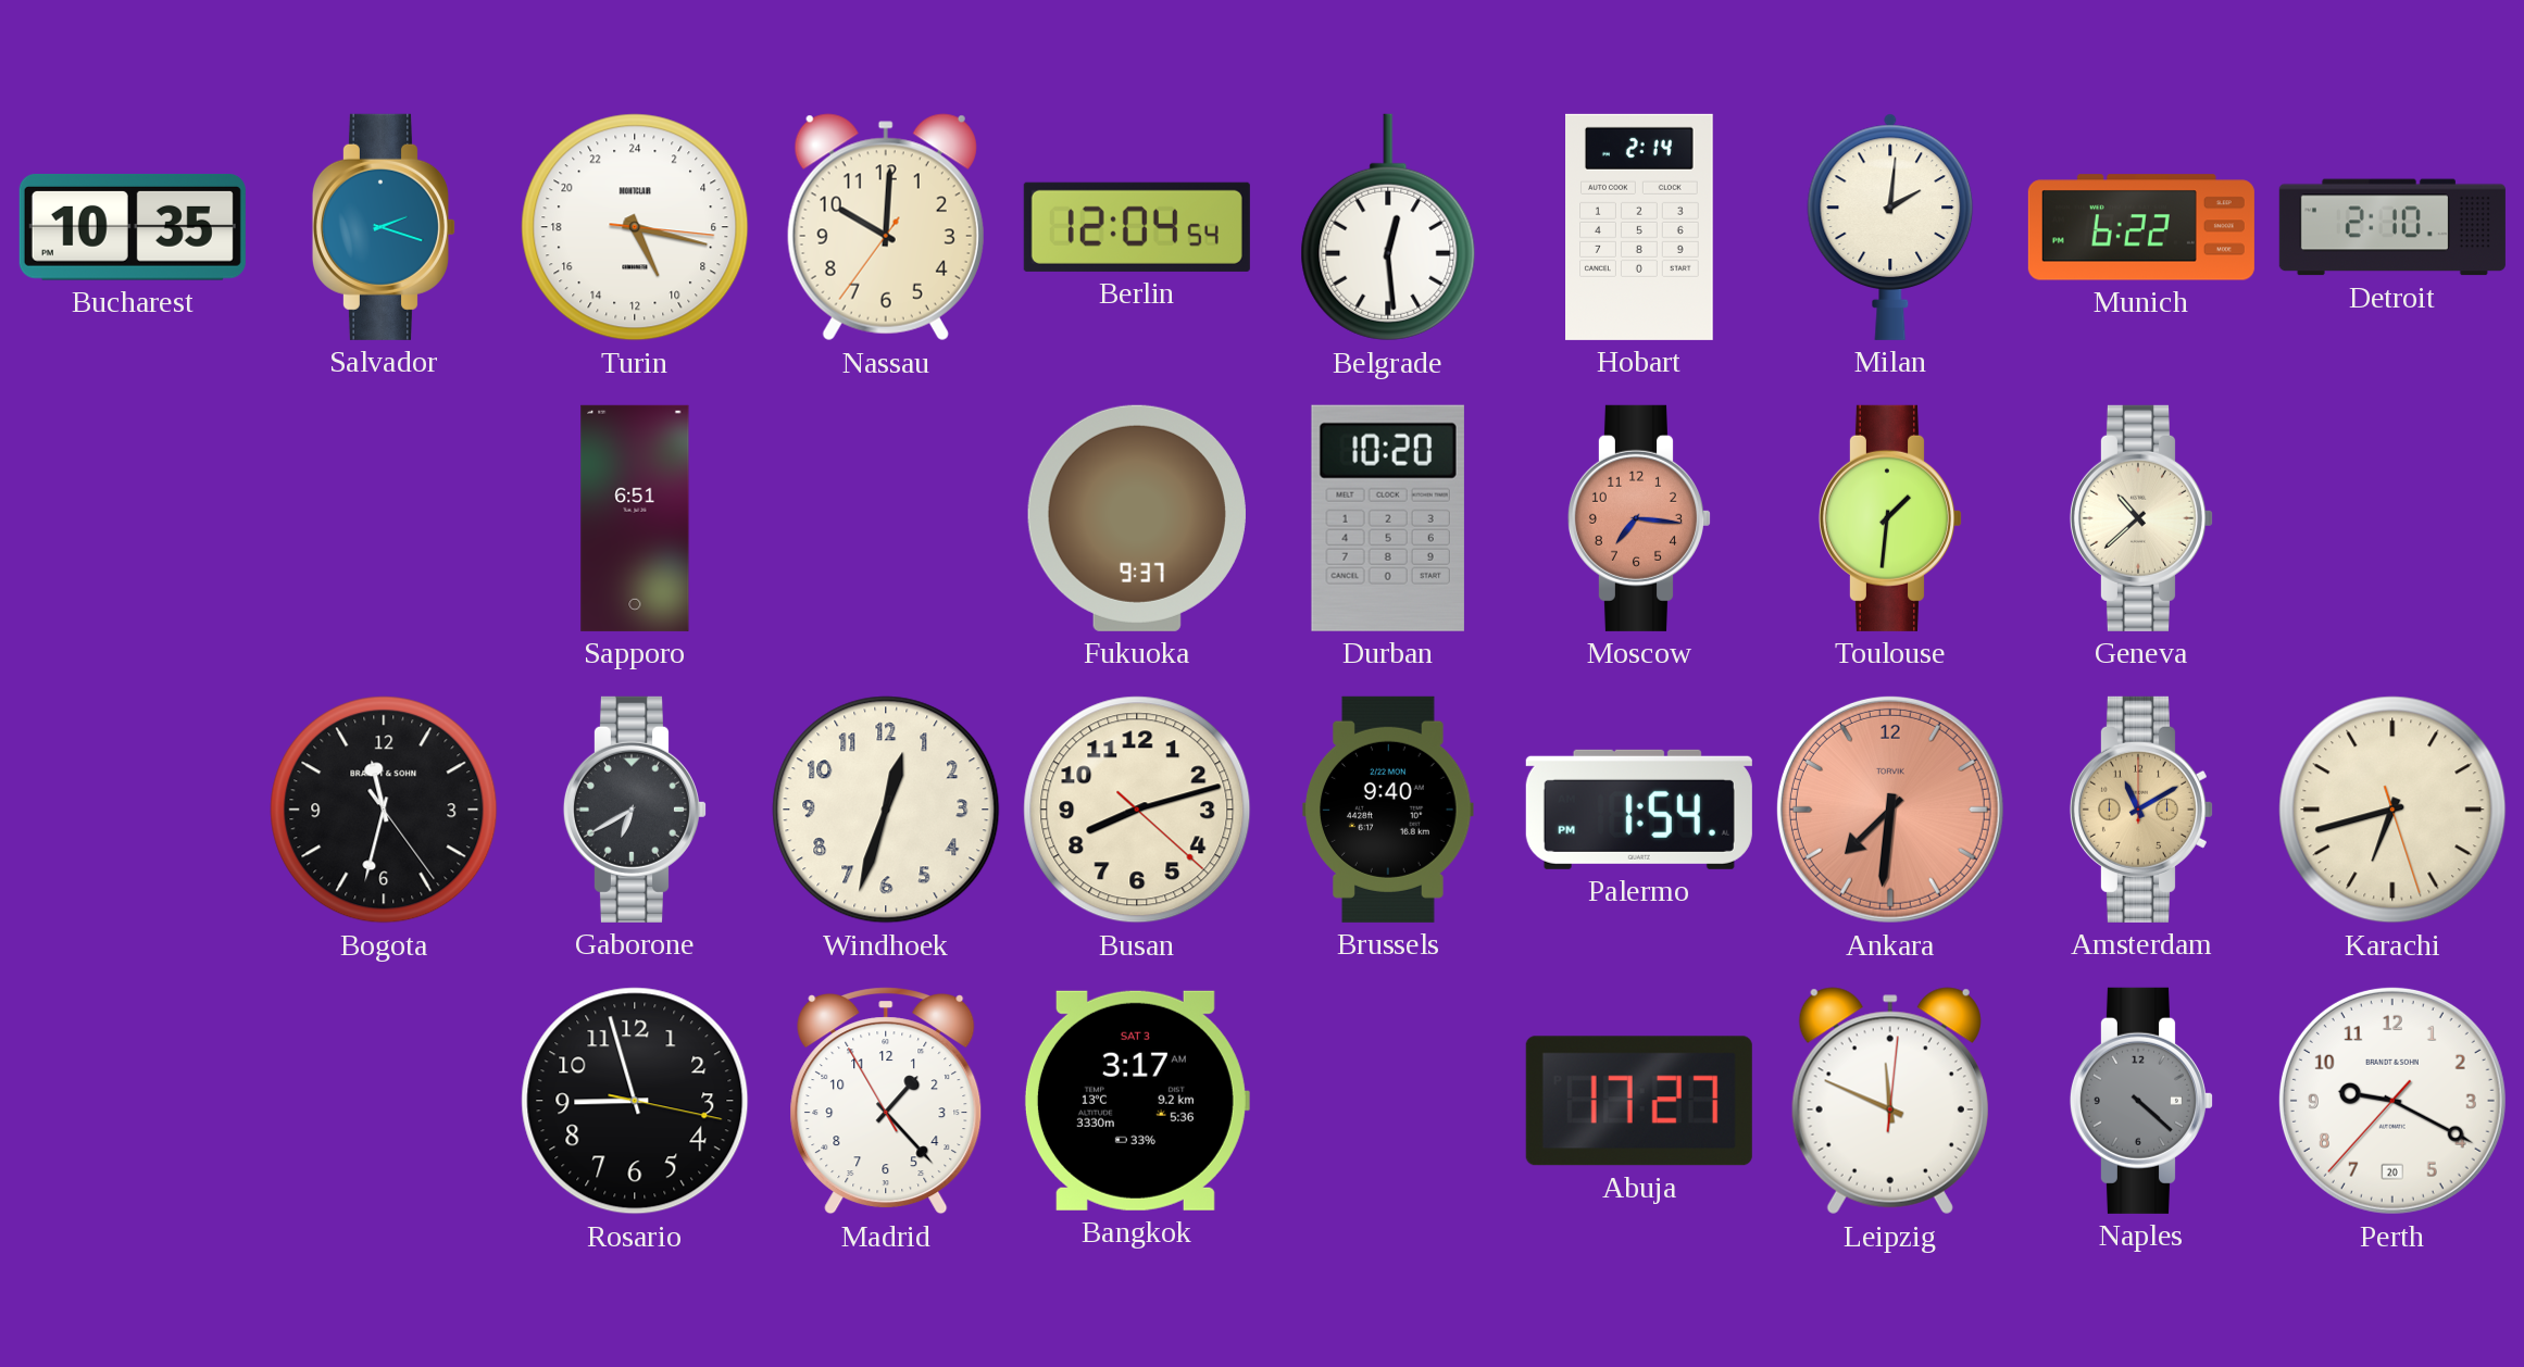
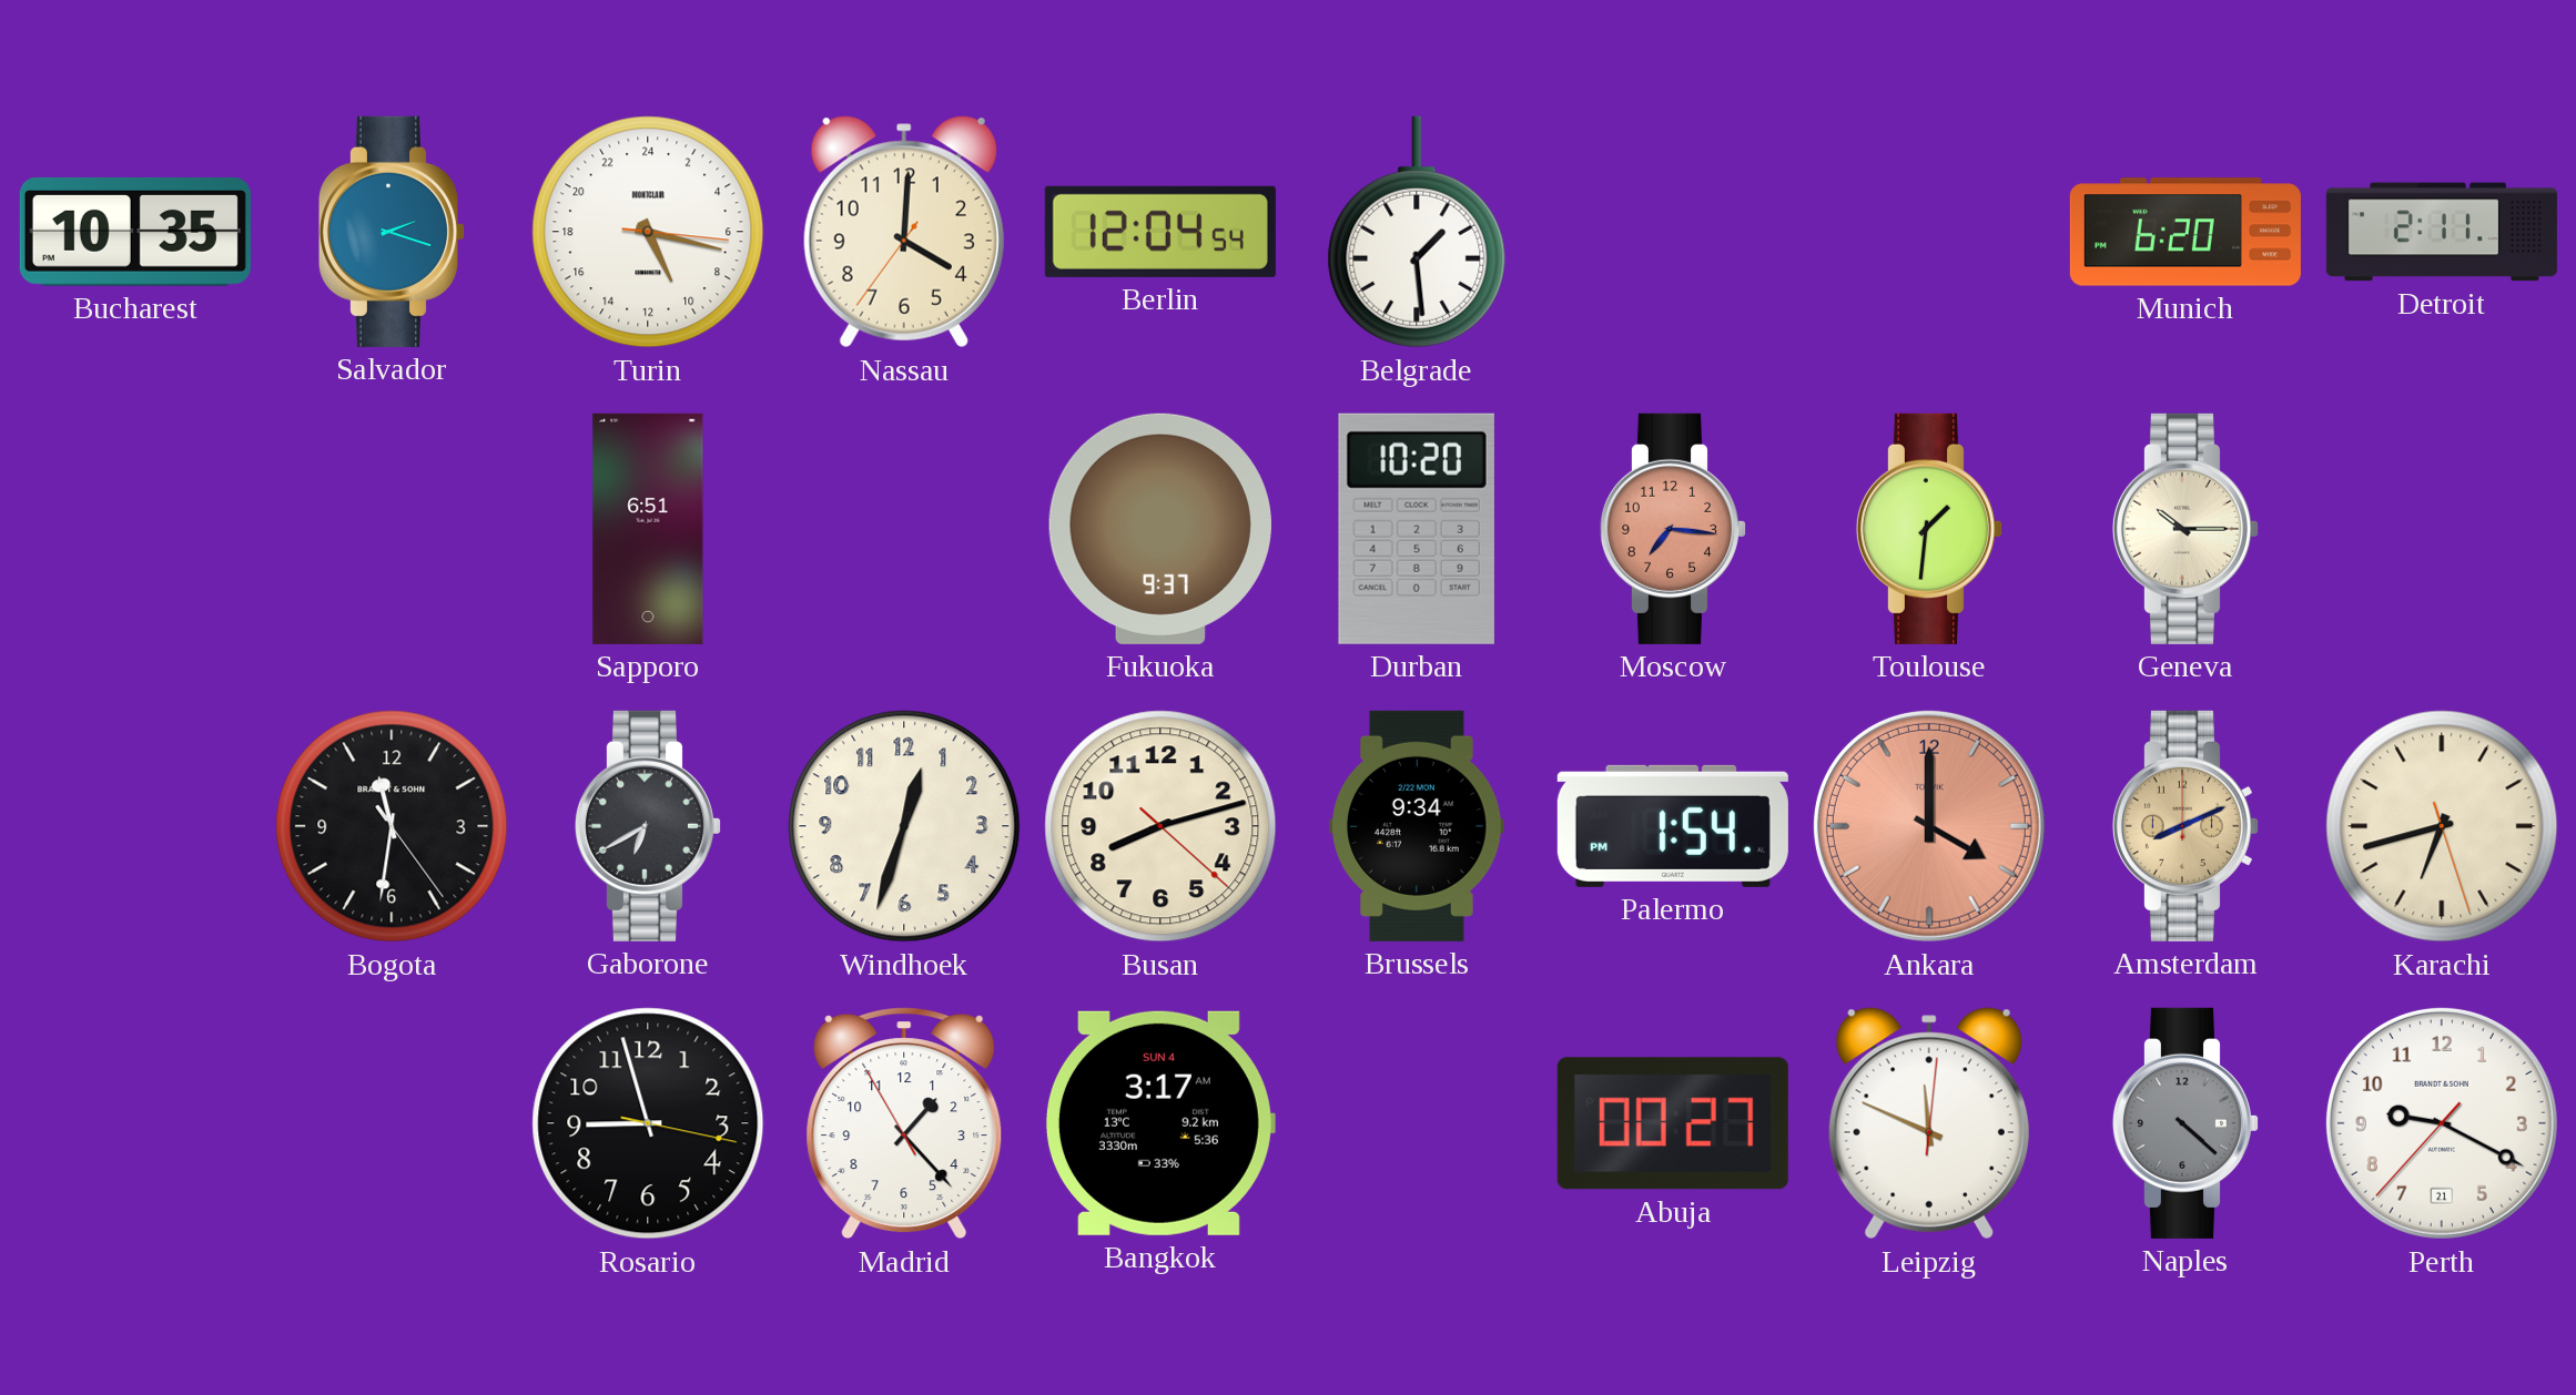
Nassau: 10:00 -> 4:00 (904, 232)
Belgrade: 12:29 -> 1:29 (1417, 232)
Hobart: 2:14 -> none (1640, 227)
Milan: 2:01 -> none (1890, 227)
Munich: 6:22 -> 6:20 (2185, 232)
Detroit: 2:10 -> 2:11 (2442, 232)
Geneva: 10:38 -> 10:15 (2185, 529)
Bogota: 11:32 -> 11:31 (392, 826)
Brussels: 9:40 -> 9:34 (1417, 826)
Ankara: 7:31 -> 4:00 (1929, 826)
Amsterdam: 11:10 -> 8:11 (2185, 826)
Bangkok date: SAT 3 -> SUN 4 (1159, 1123)
Abuja: 17:27 -> 00:27 (1673, 1123)
Perth date: 20 -> 21 (2442, 1123)
